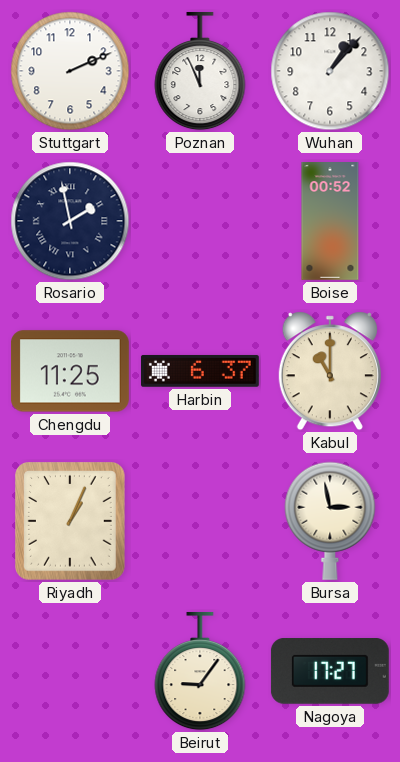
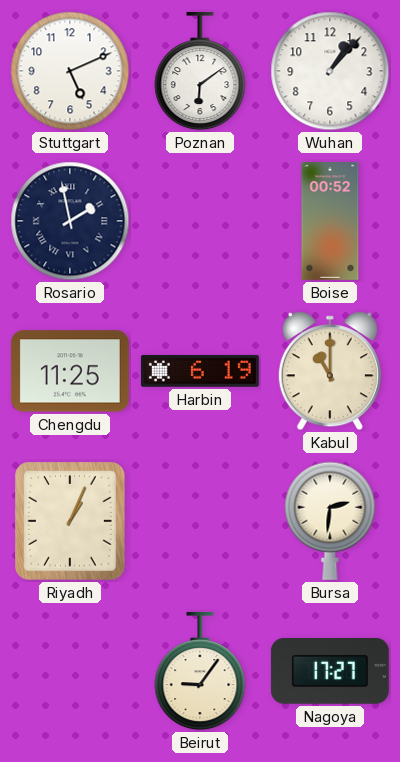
Stuttgart: 2:11 -> 5:11 (70, 71)
Poznan: 11:56 -> 6:09 (200, 71)
Harbin: 6:37 -> 6:19 (200, 371)
Bursa: 2:58 -> 2:31 (330, 521)
